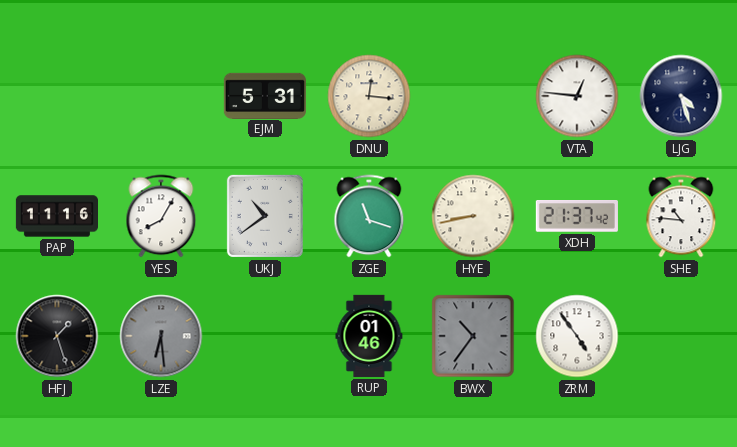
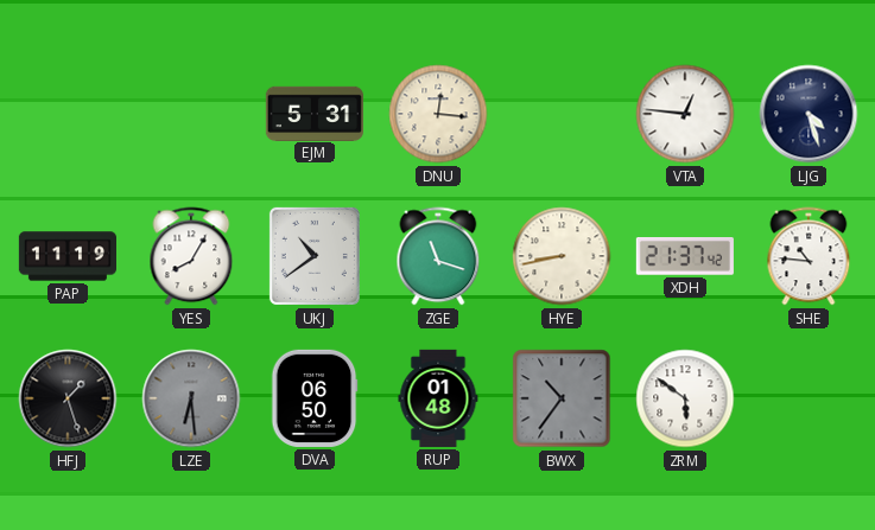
PAP: 11:16 -> 11:19 (66, 256)
DVA: none -> 06:50 (315, 398)
RUP: 01:46 -> 01:48 (438, 398)
ZRM: 4:54 -> 5:51 (685, 398)
